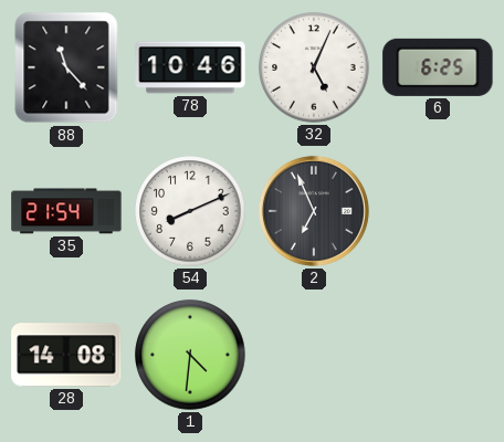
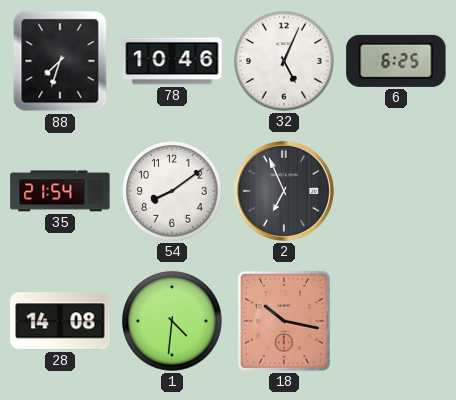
88: 11:23 -> 7:33 (60, 61)
54: 8:11 -> 8:09 (172, 191)
18: none -> 10:17 (284, 321)
